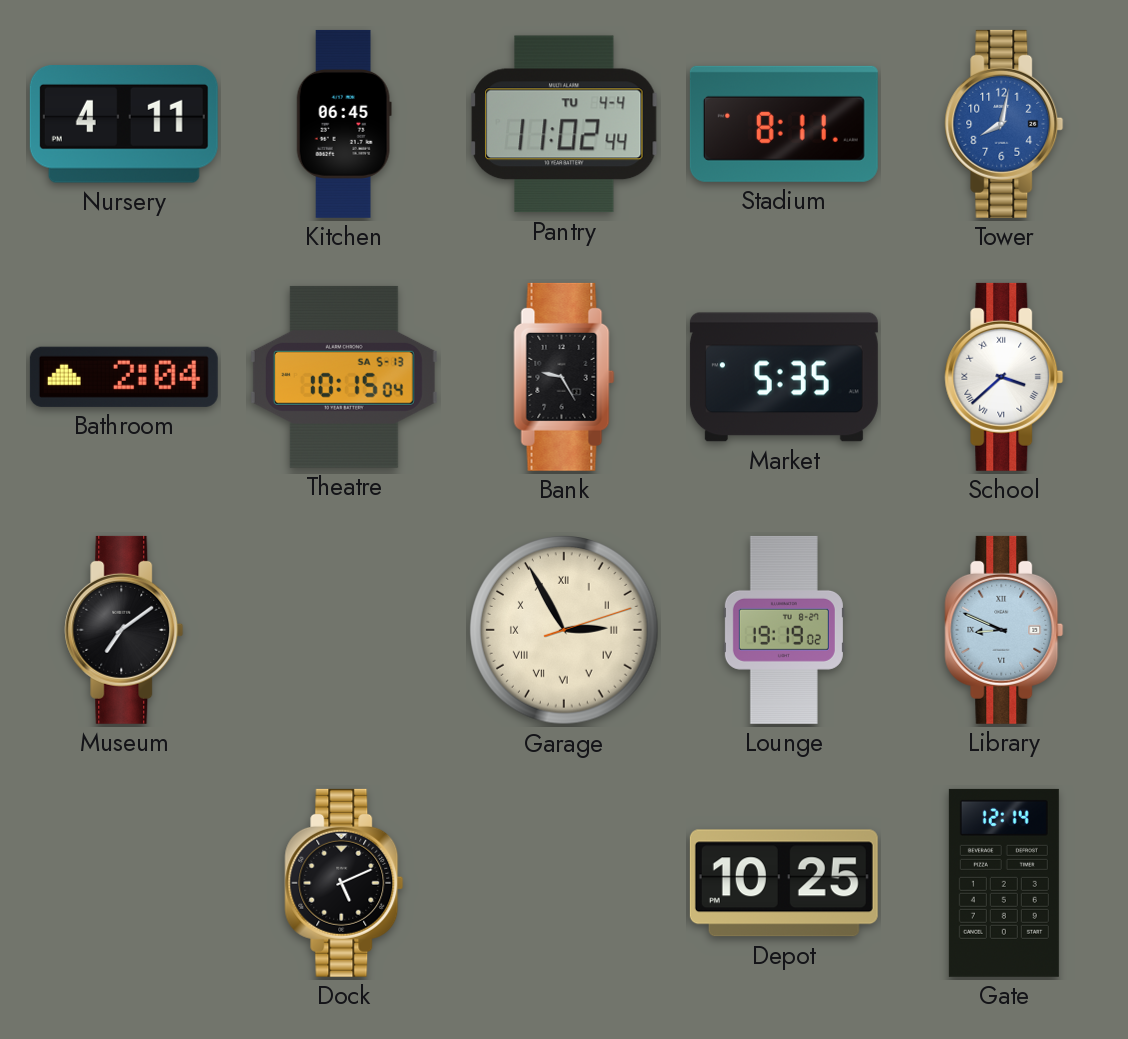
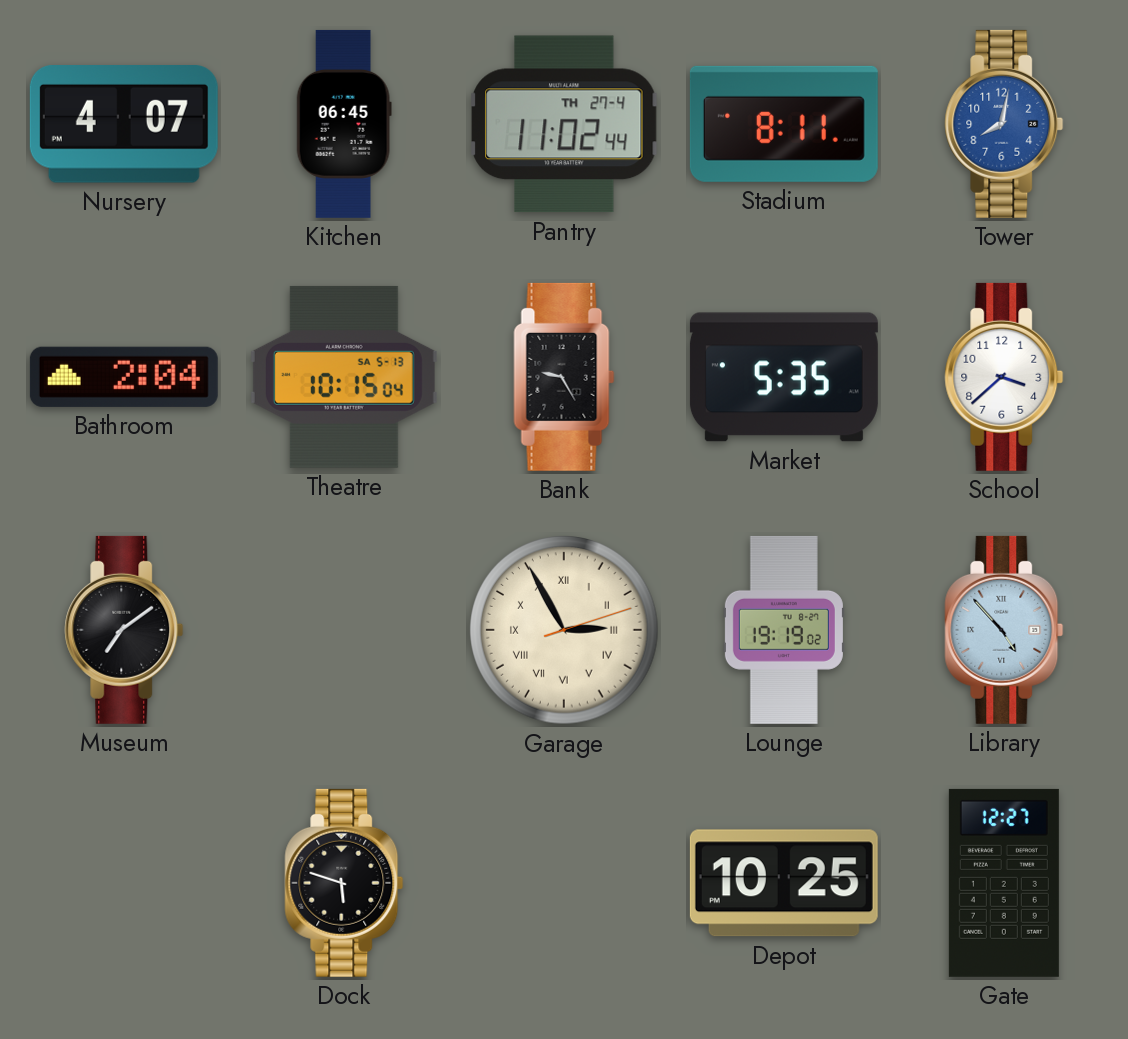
Nursery: 4:11 -> 4:07 (124, 125)
Pantry date: TU 4-4 -> TH 27-4 (564, 124)
School numerals: Roman -> Arabic (1004, 377)
Library: 8:49 -> 4:53 (1004, 630)
Dock: 5:11 -> 5:48 (344, 883)
Gate: 12:14 -> 12:27 (1004, 883)
